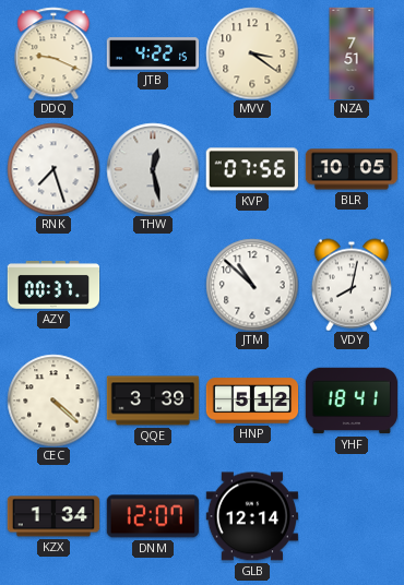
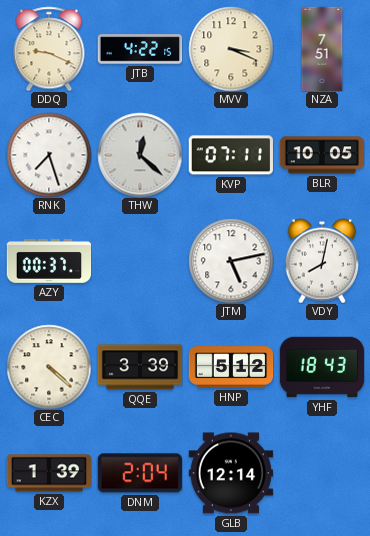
MVV: 3:21 -> 3:19 (231, 49)
THW: 12:28 -> 12:22 (140, 155)
KVP: 07:56 -> 07:11 (231, 155)
JTM: 10:52 -> 5:13 (231, 261)
YHF: 18:41 -> 18:43 (322, 367)
KZX: 1:34 -> 1:39 (49, 473)
DNM: 12:07 -> 2:04 (140, 473)
